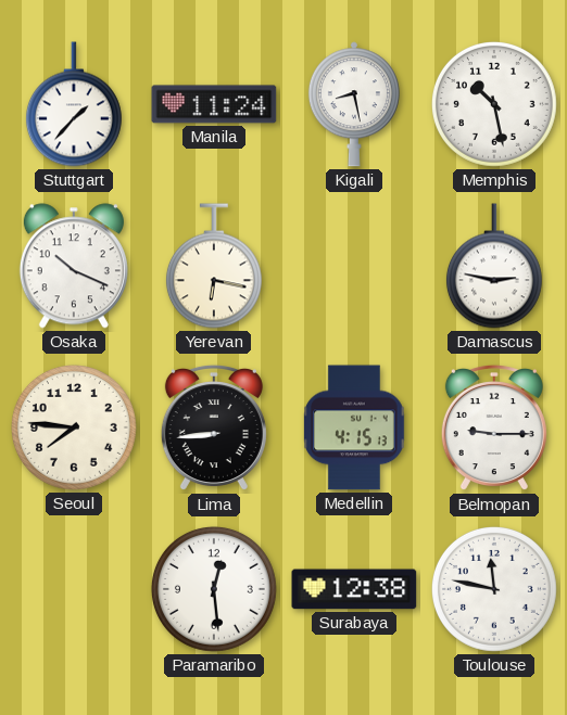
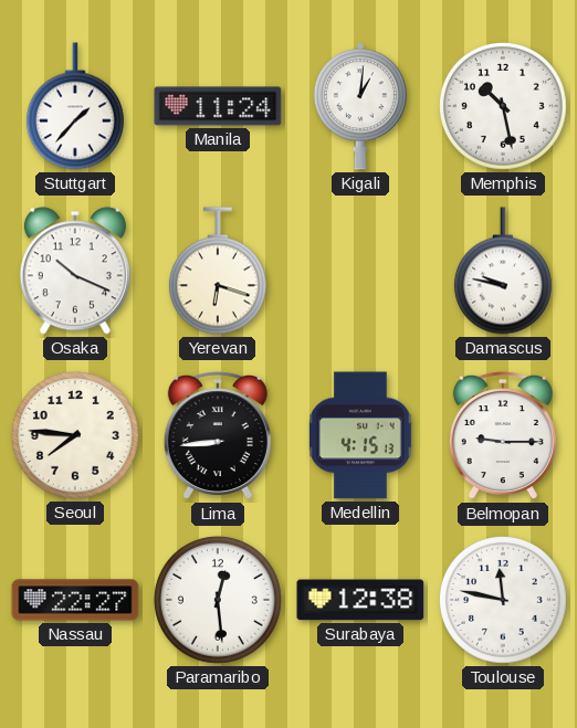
Kigali: 8:28 -> 1:01 (360, 106)
Yerevan: 6:17 -> 6:18 (218, 271)
Damascus: 2:47 -> 9:47 (503, 271)
Nassau: none -> 22:27 (75, 600)
